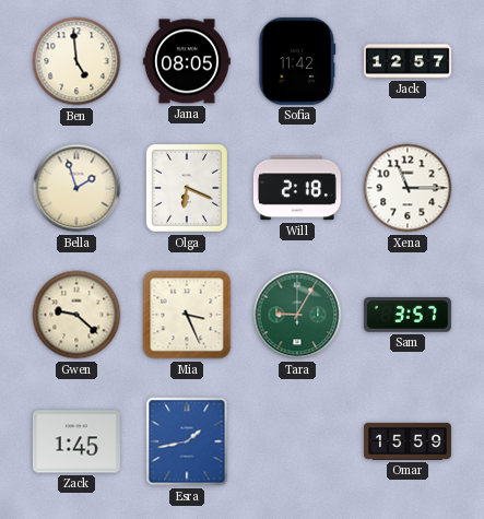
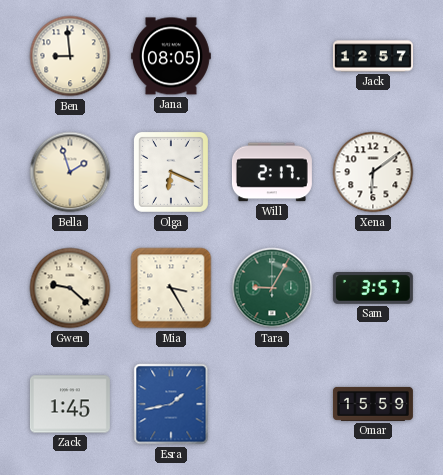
Ben: 4:59 -> 8:59 (70, 56)
Sofia: 11:42 -> none (297, 61)
Will: 2:18 -> 2:17 (272, 172)
Xena: 11:15 -> 6:09 (373, 172)
Mia: 3:26 -> 3:25 (171, 288)
